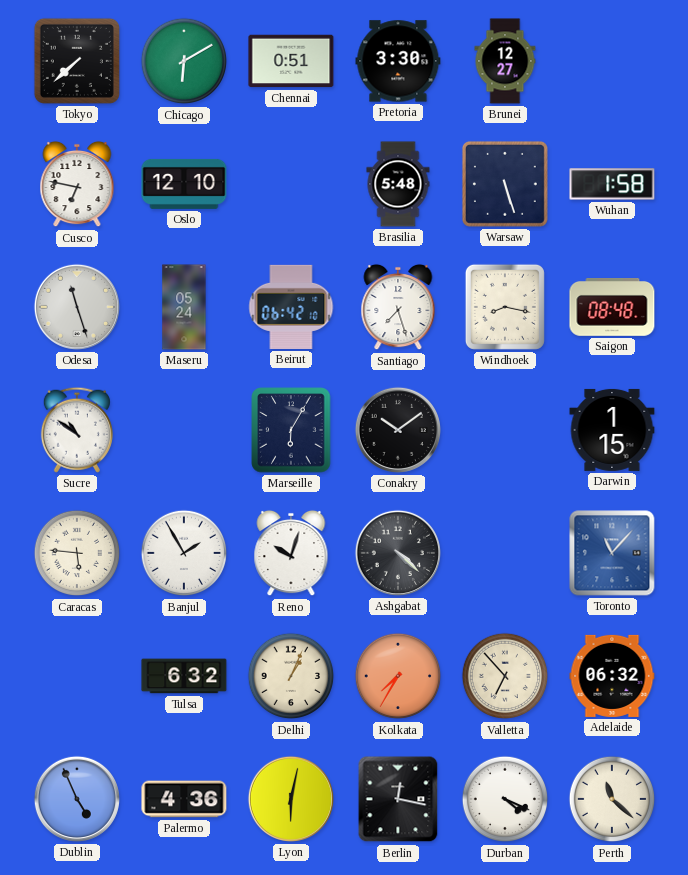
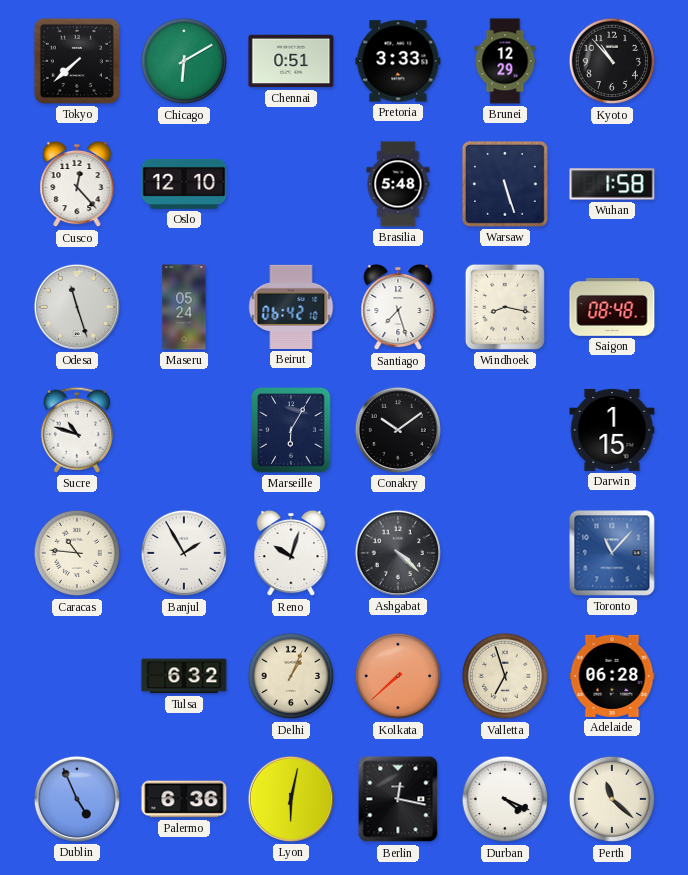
Pretoria: 3:30 -> 3:33 (398, 61)
Brunei: 12:27 -> 12:29 (505, 61)
Kyoto: none -> 10:53 (612, 61)
Cusco: 6:47 -> 12:23 (77, 184)
Sucre: 10:51 -> 10:48 (77, 430)
Caracas: 5:46 -> 10:46 (77, 553)
Kolkata: 7:35 -> 7:38 (398, 676)
Valletta: 6:53 -> 6:57 (505, 676)
Adelaide: 06:32 -> 06:28 (612, 676)
Palermo: 4:36 -> 6:36 (184, 799)
